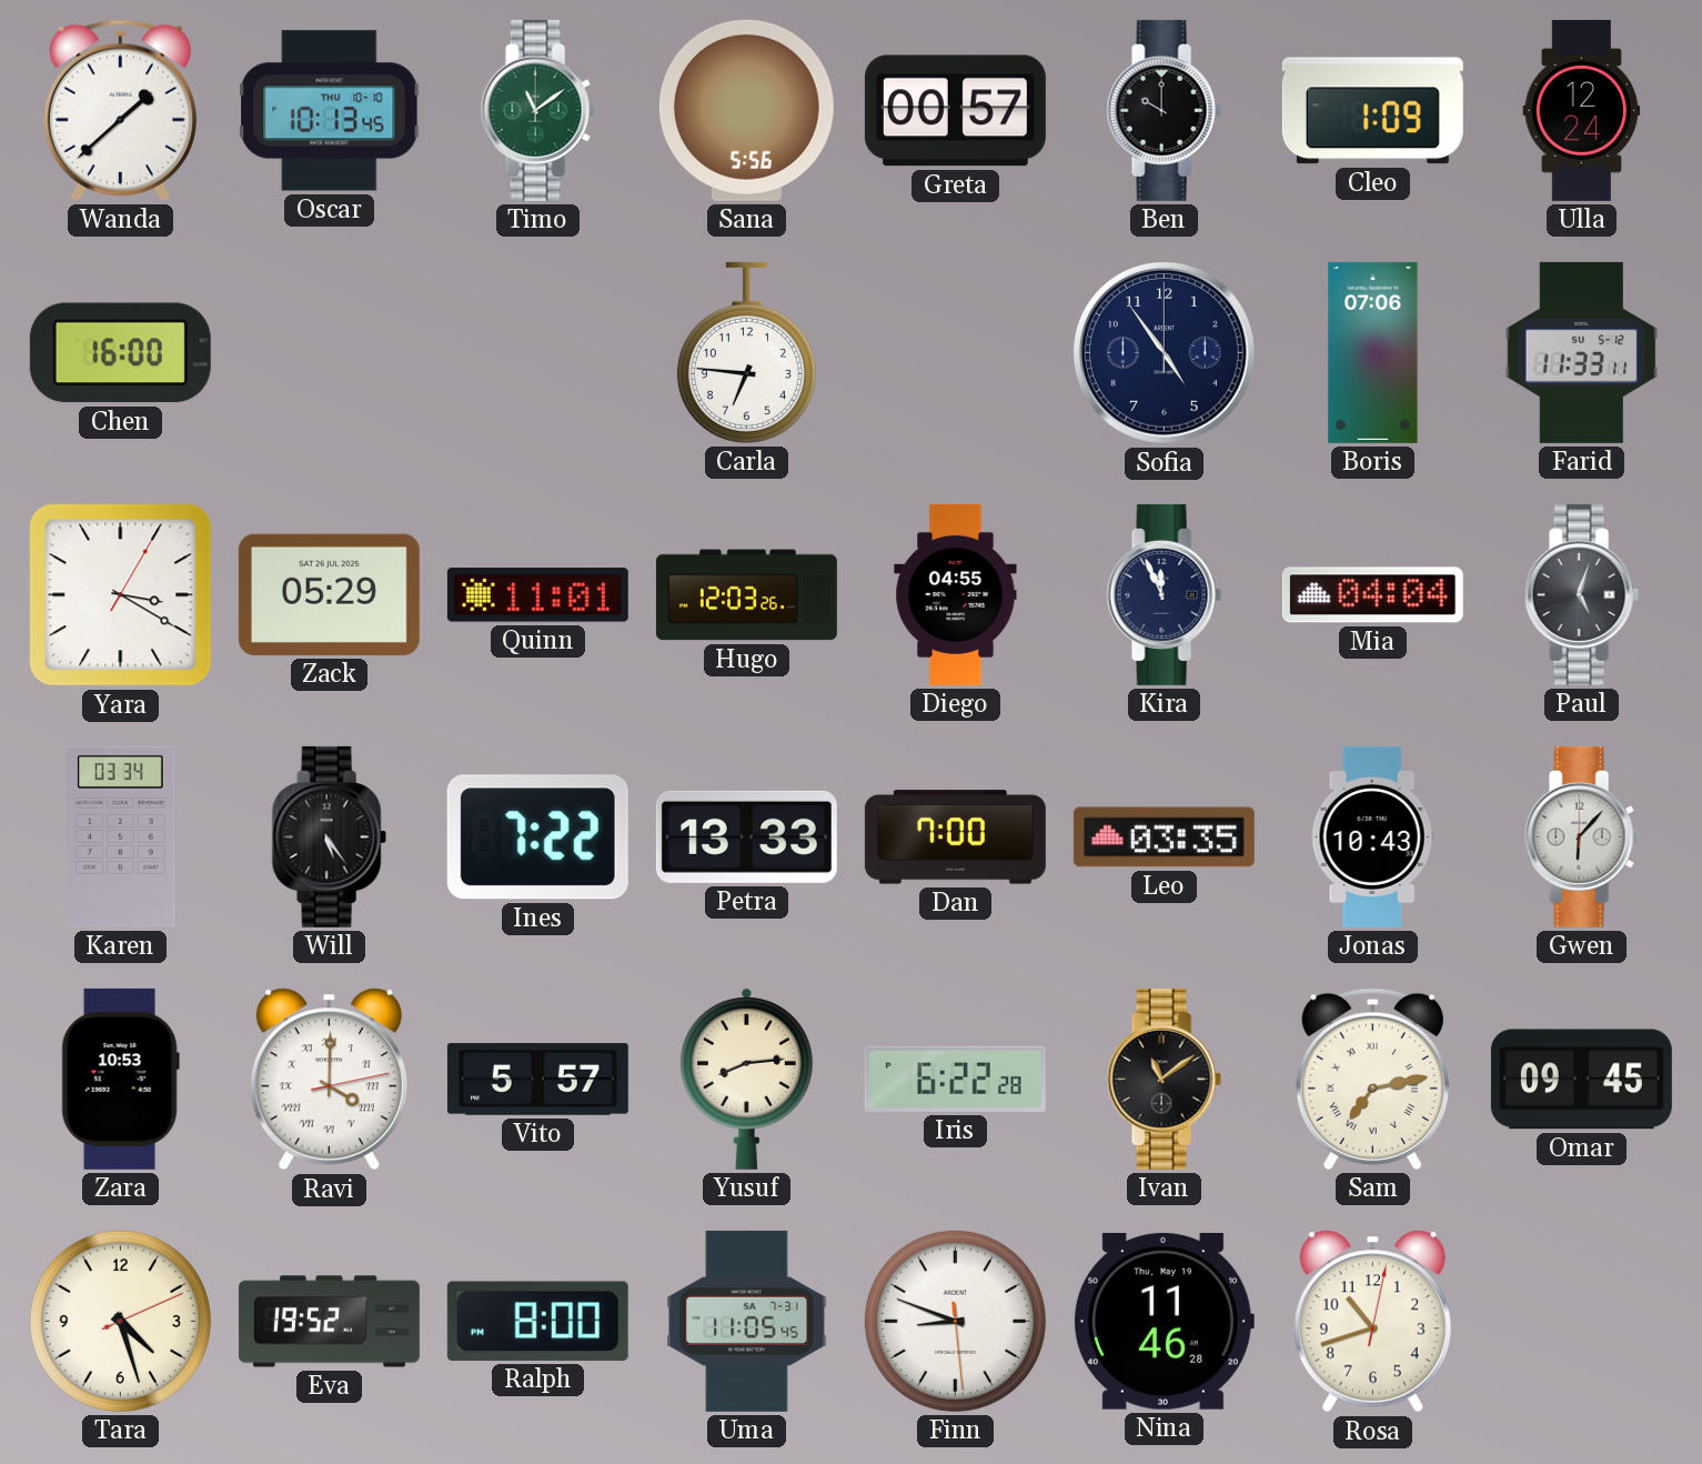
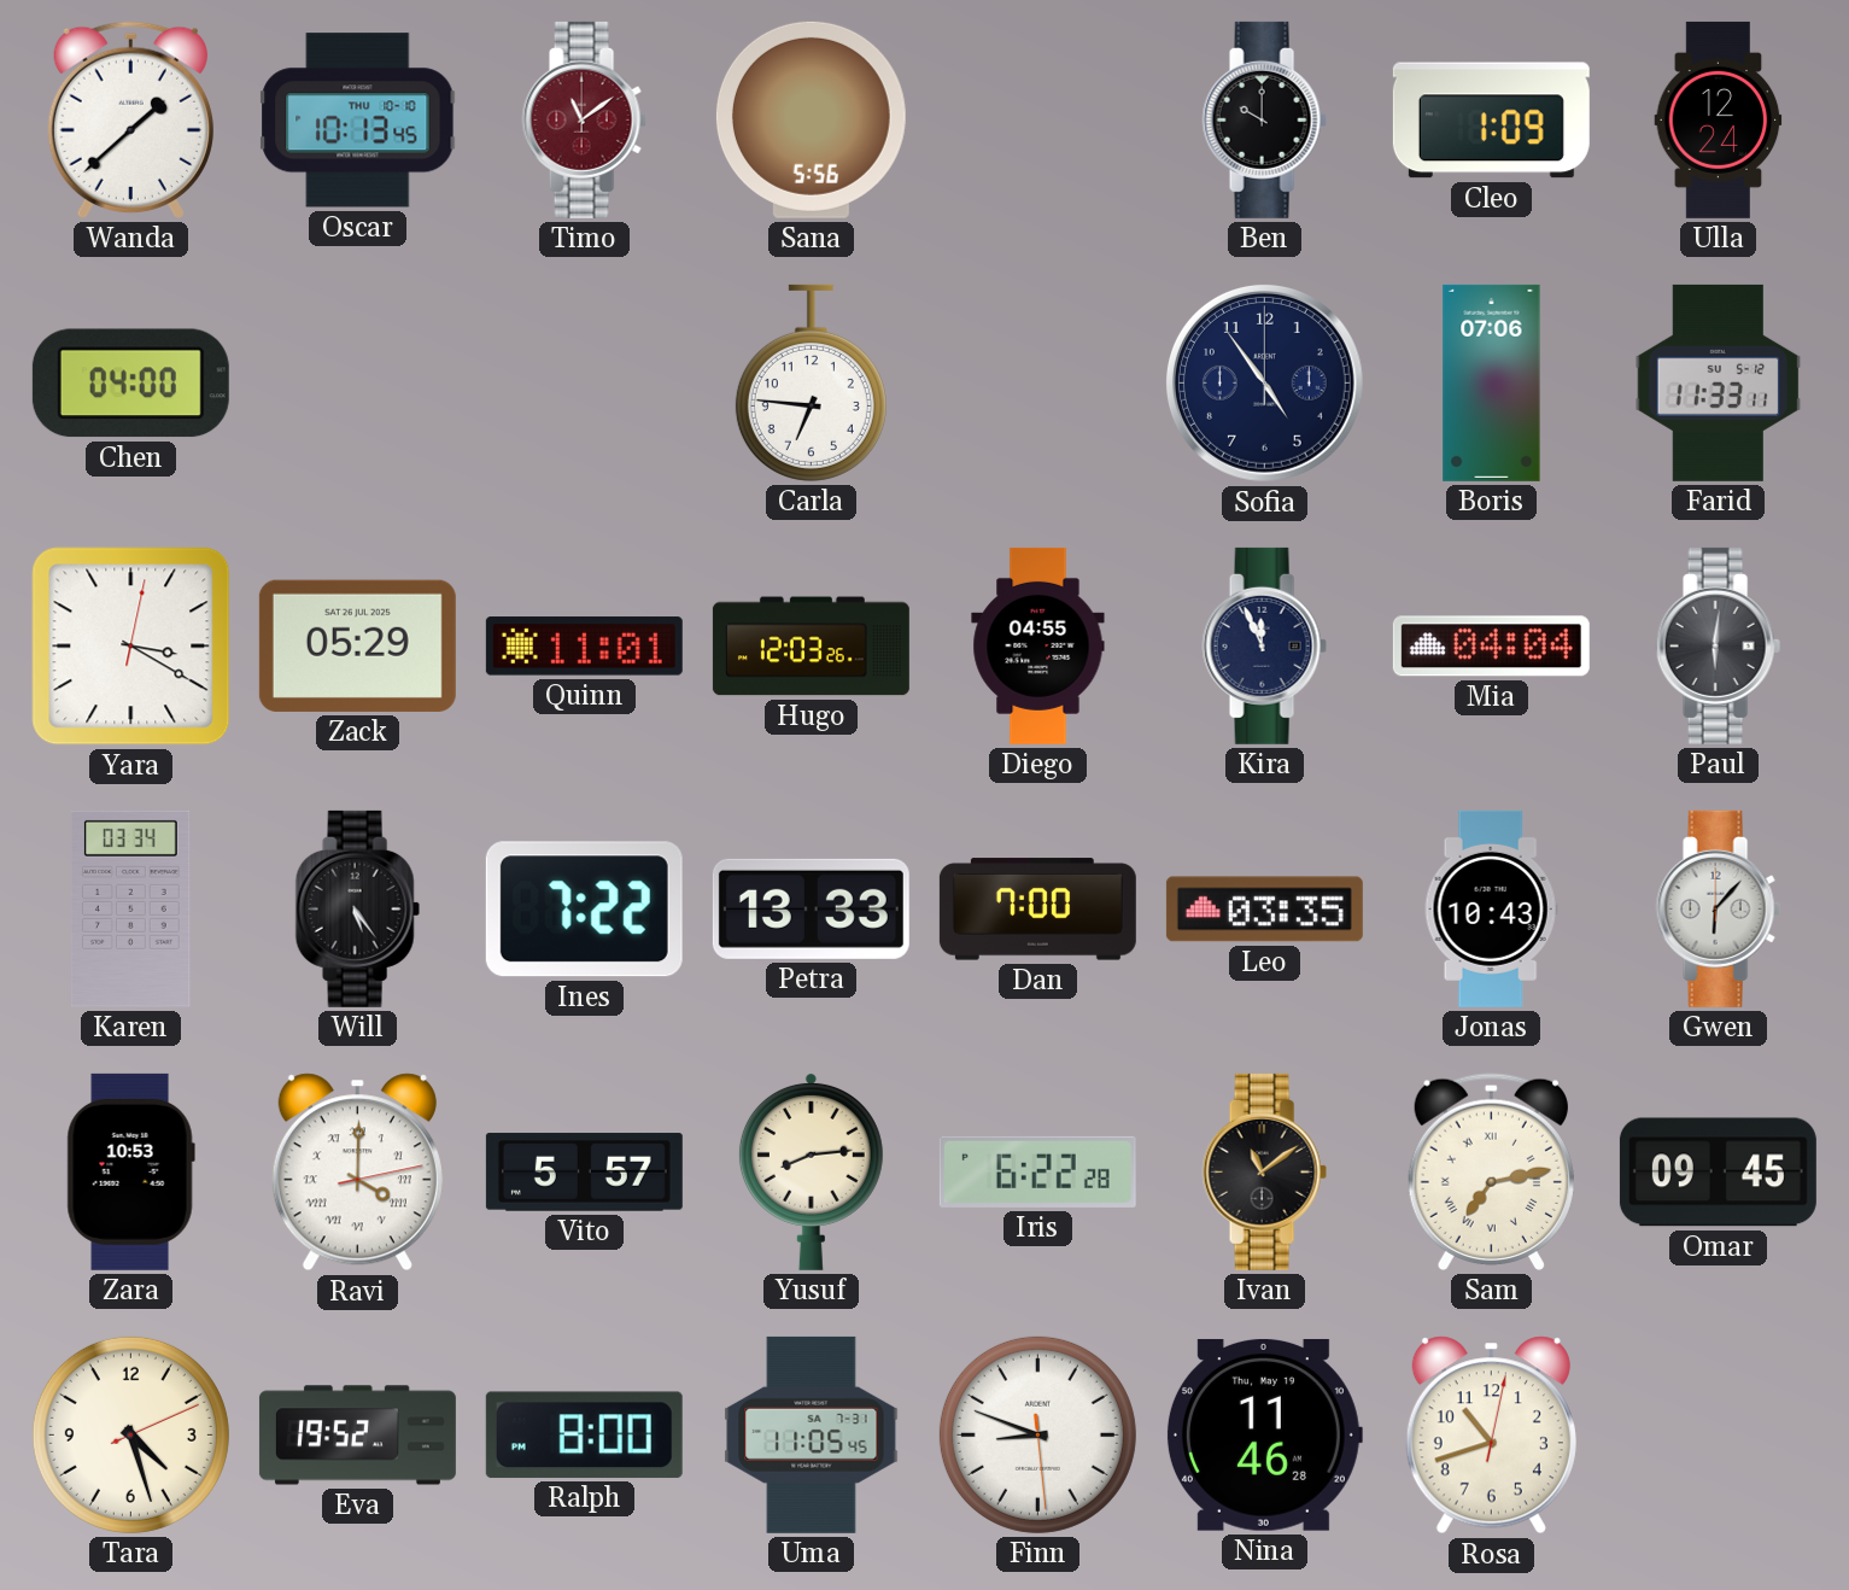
Timo dial: green -> burgundy (584, 119)
Greta: 00:57 -> none (955, 111)
Chen: 16:00 -> 04:00 (130, 384)
Yara: 3:20:05 -> 3:20:02 (131, 647)
Paul: 5:03 -> 6:01 (1718, 645)
